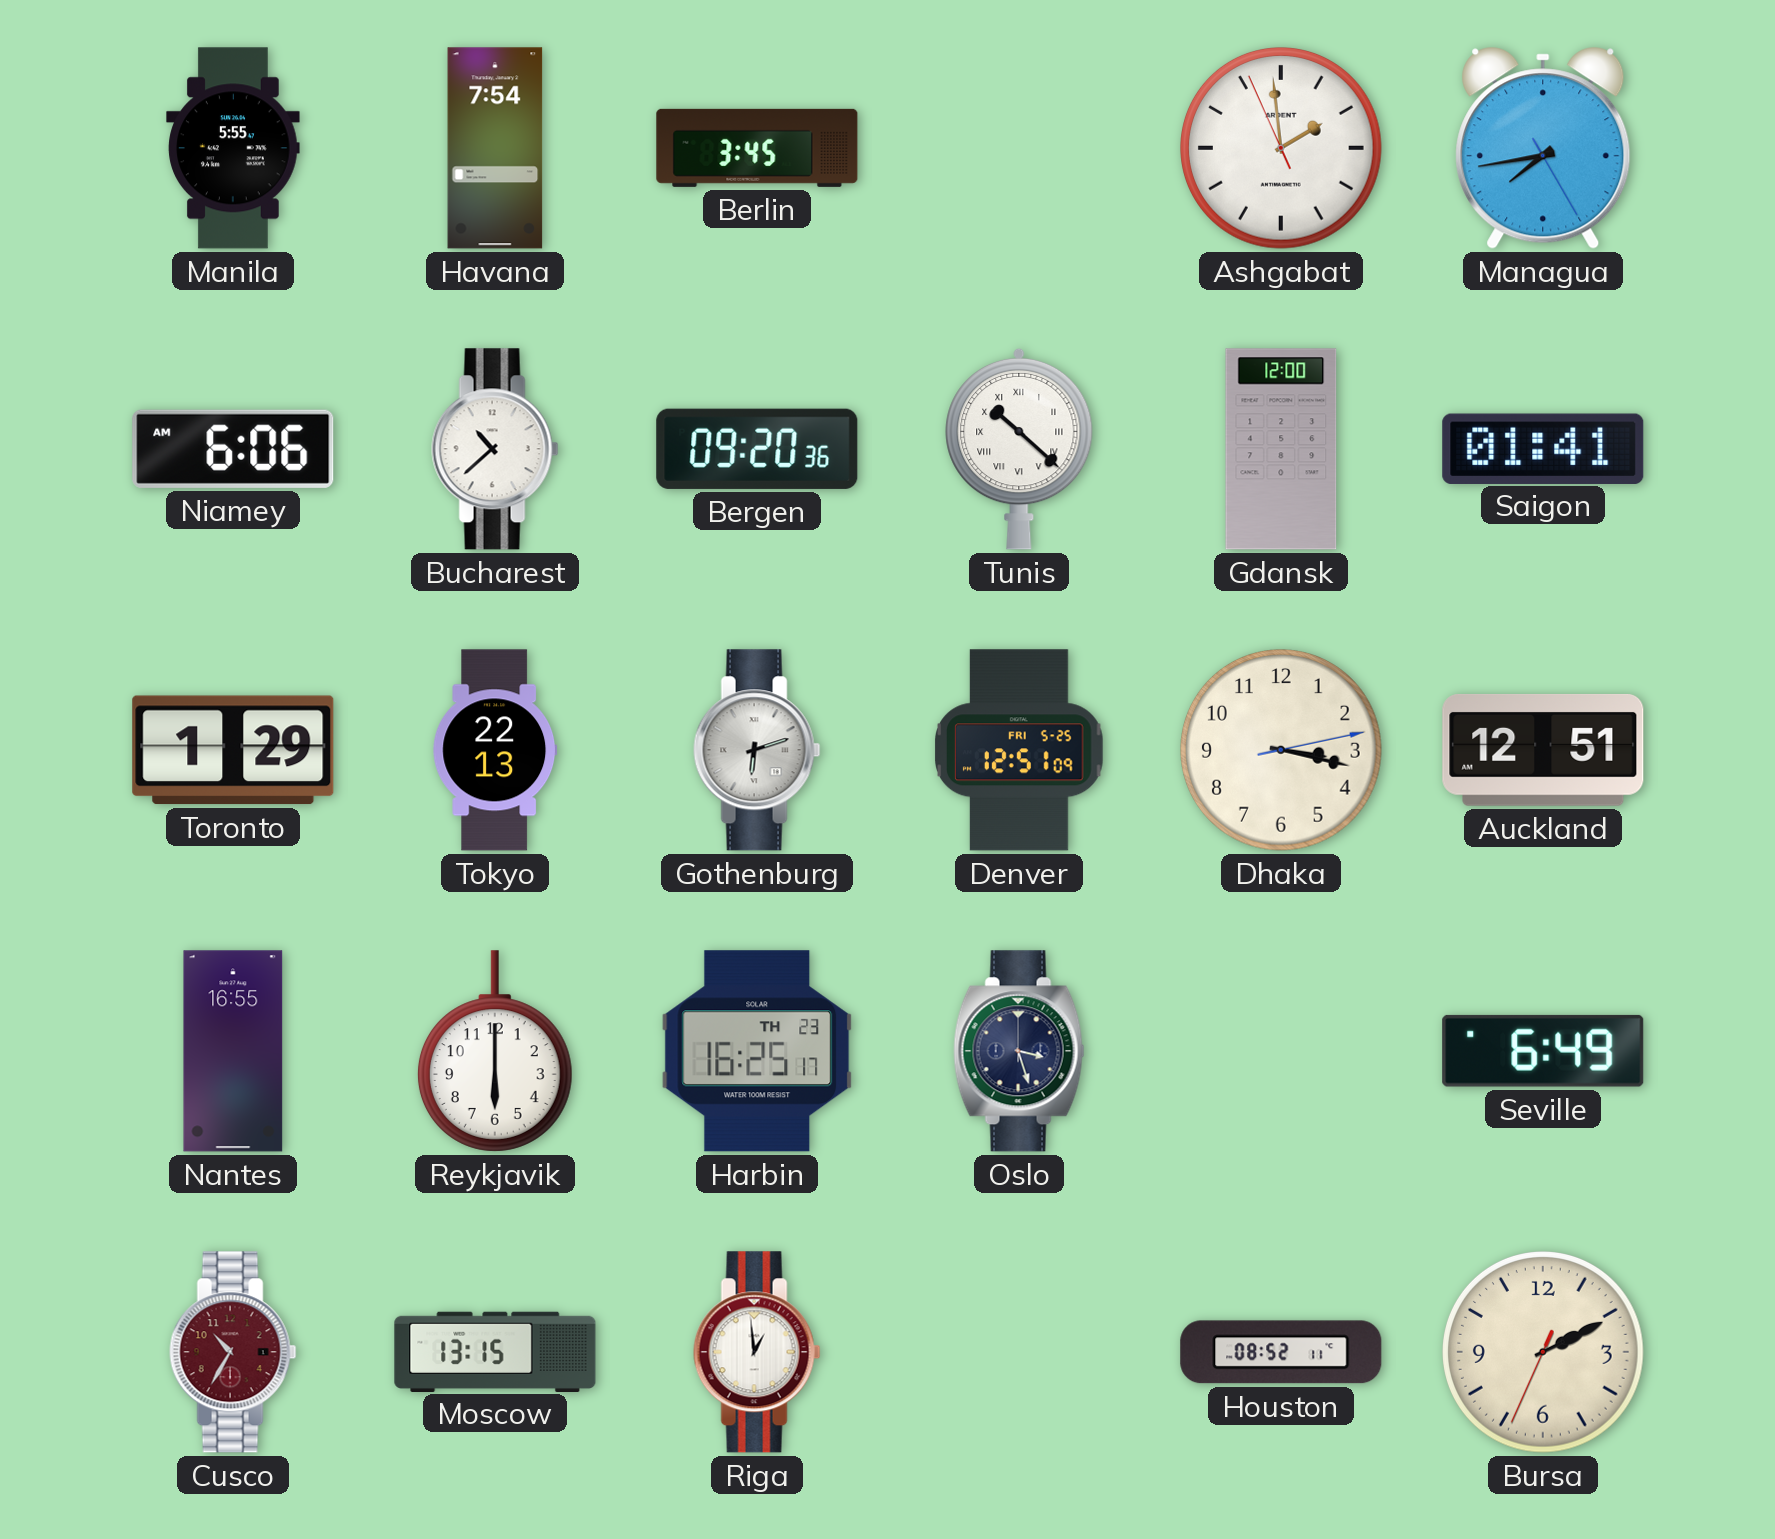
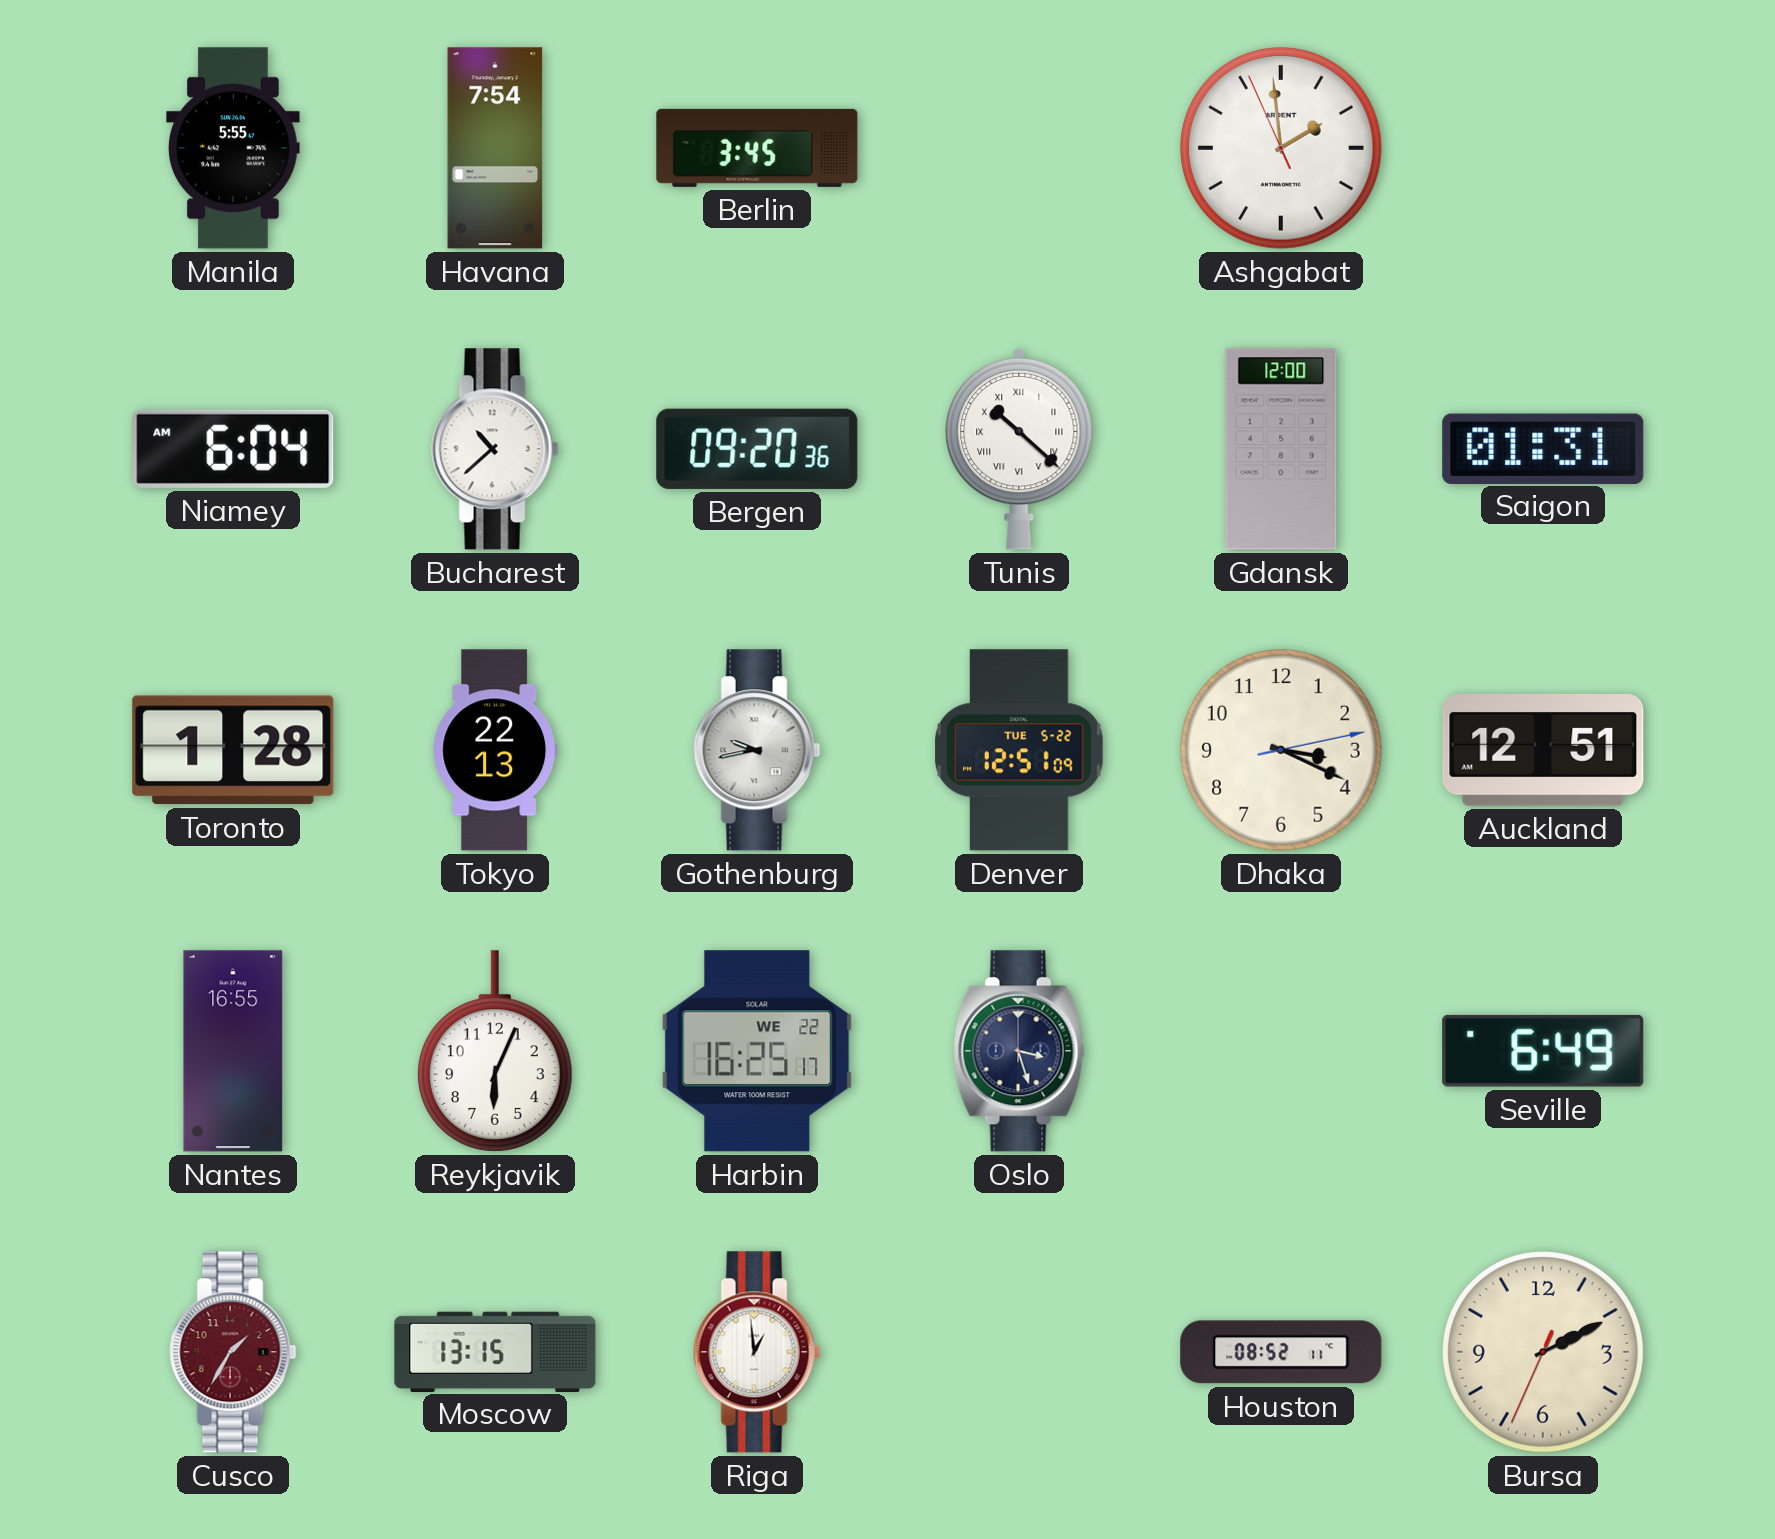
Managua: 7:43 -> none (1543, 148)
Niamey: 6:06 -> 6:04 (233, 449)
Saigon: 01:41 -> 01:31 (1543, 448)
Toronto: 1:29 -> 1:28 (233, 750)
Gothenburg: 6:12 -> 9:43 (757, 750)
Denver date: FRI 5-25 -> TUE 5-22 (1020, 750)
Dhaka: 3:17 -> 3:19 (1282, 751)
Reykjavik: 6:00 -> 6:04 (495, 1051)
Harbin date: TH 23 -> WE 22 (757, 1051)
Cusco: 10:35 -> 1:35 (233, 1352)
